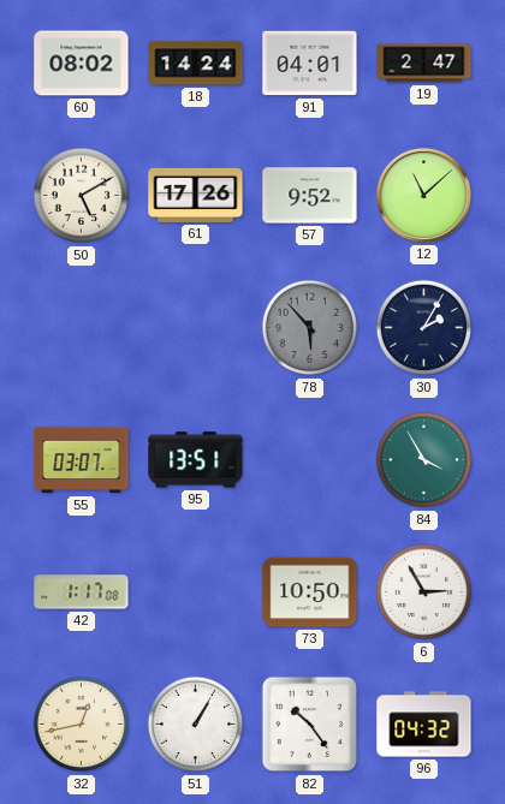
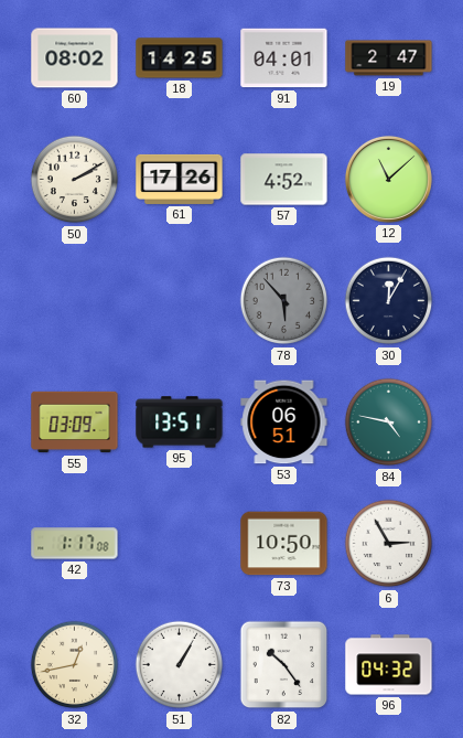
18: 14:24 -> 14:25 (180, 58)
50: 5:10 -> 2:10 (75, 180)
57: 9:52 -> 4:52 (284, 180)
30: 2:05 -> 12:05 (389, 301)
55: 03:07 -> 03:09 (75, 423)
53: none -> 06:51 (284, 423)
84: 3:55 -> 4:47 (389, 423)
